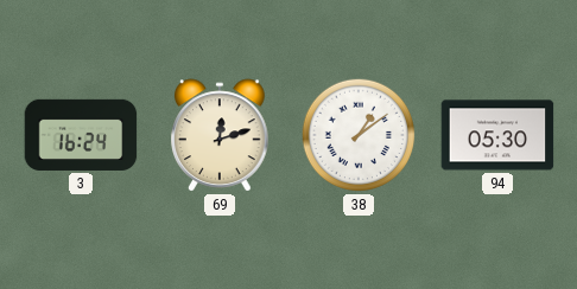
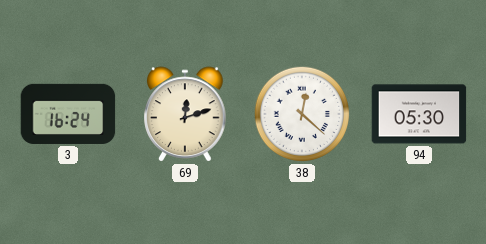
38: 1:09 -> 12:22 (302, 114)
